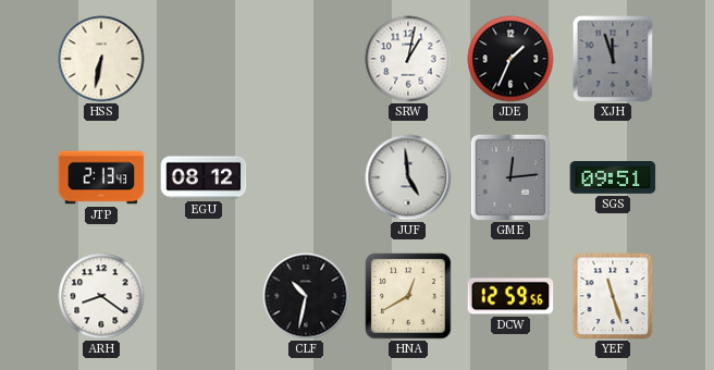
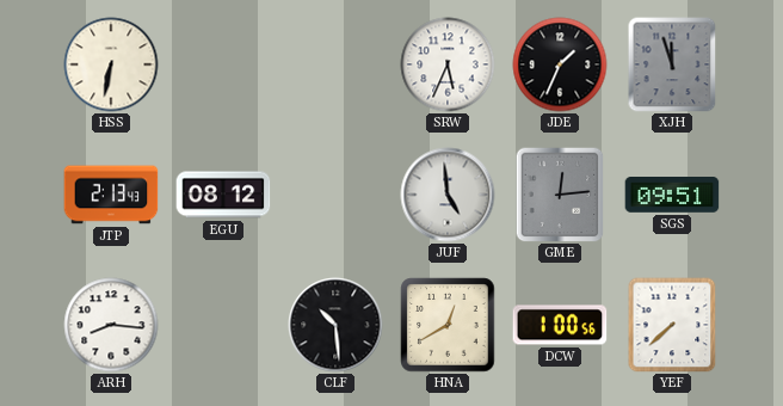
SRW: 1:02 -> 5:34 (448, 64)
ARH: 8:21 -> 8:16 (111, 325)
CLF: 10:32 -> 10:29 (335, 325)
DCW: 12:59 -> 1:00 (560, 325)
YEF: 11:27 -> 7:38 (672, 325)
